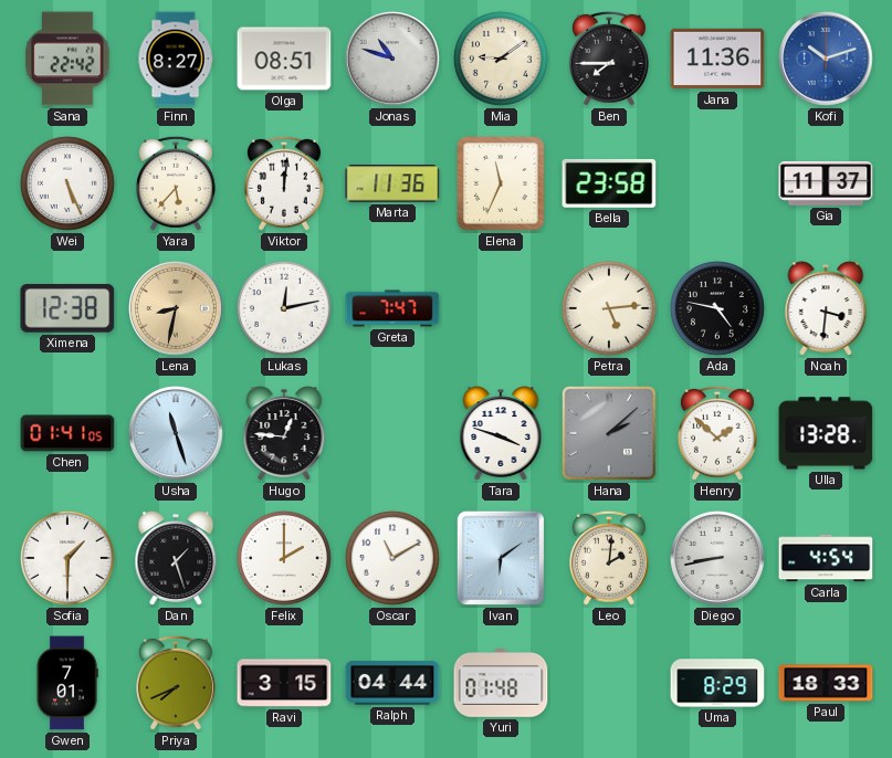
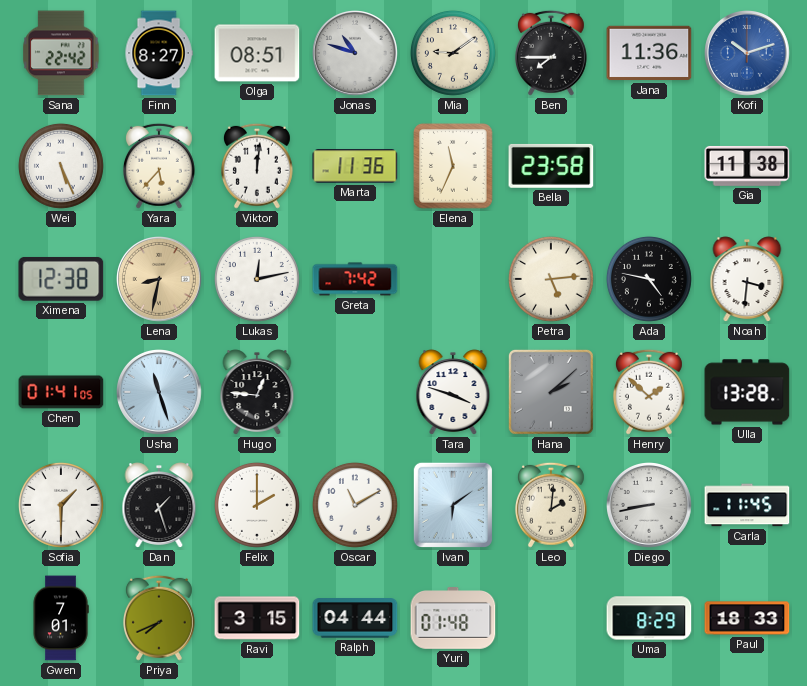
Gia: 11:37 -> 11:38 (747, 166)
Greta: 7:47 -> 7:42 (355, 279)
Carla: 4:54 -> 11:45 (747, 505)
